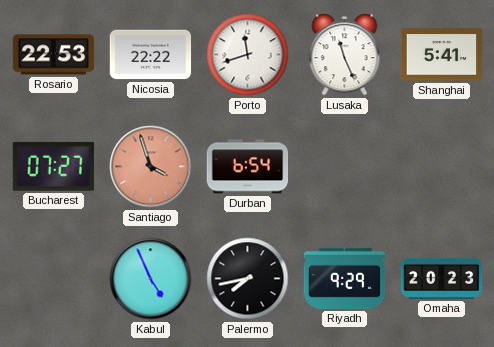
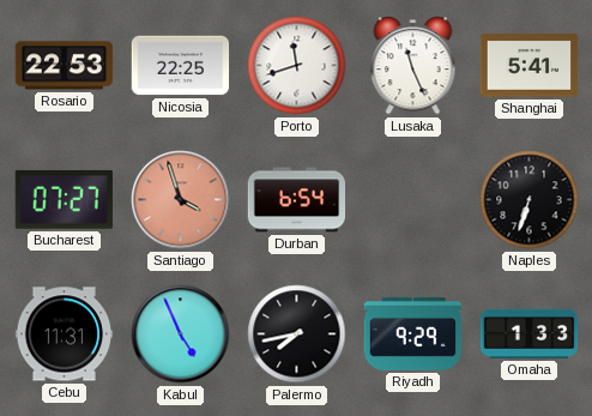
Nicosia: 22:22 -> 22:25 (181, 66)
Naples: none -> 6:33 (530, 200)
Cebu: none -> 11:31 (65, 334)
Omaha: 20:23 -> 1:33 (530, 333)
